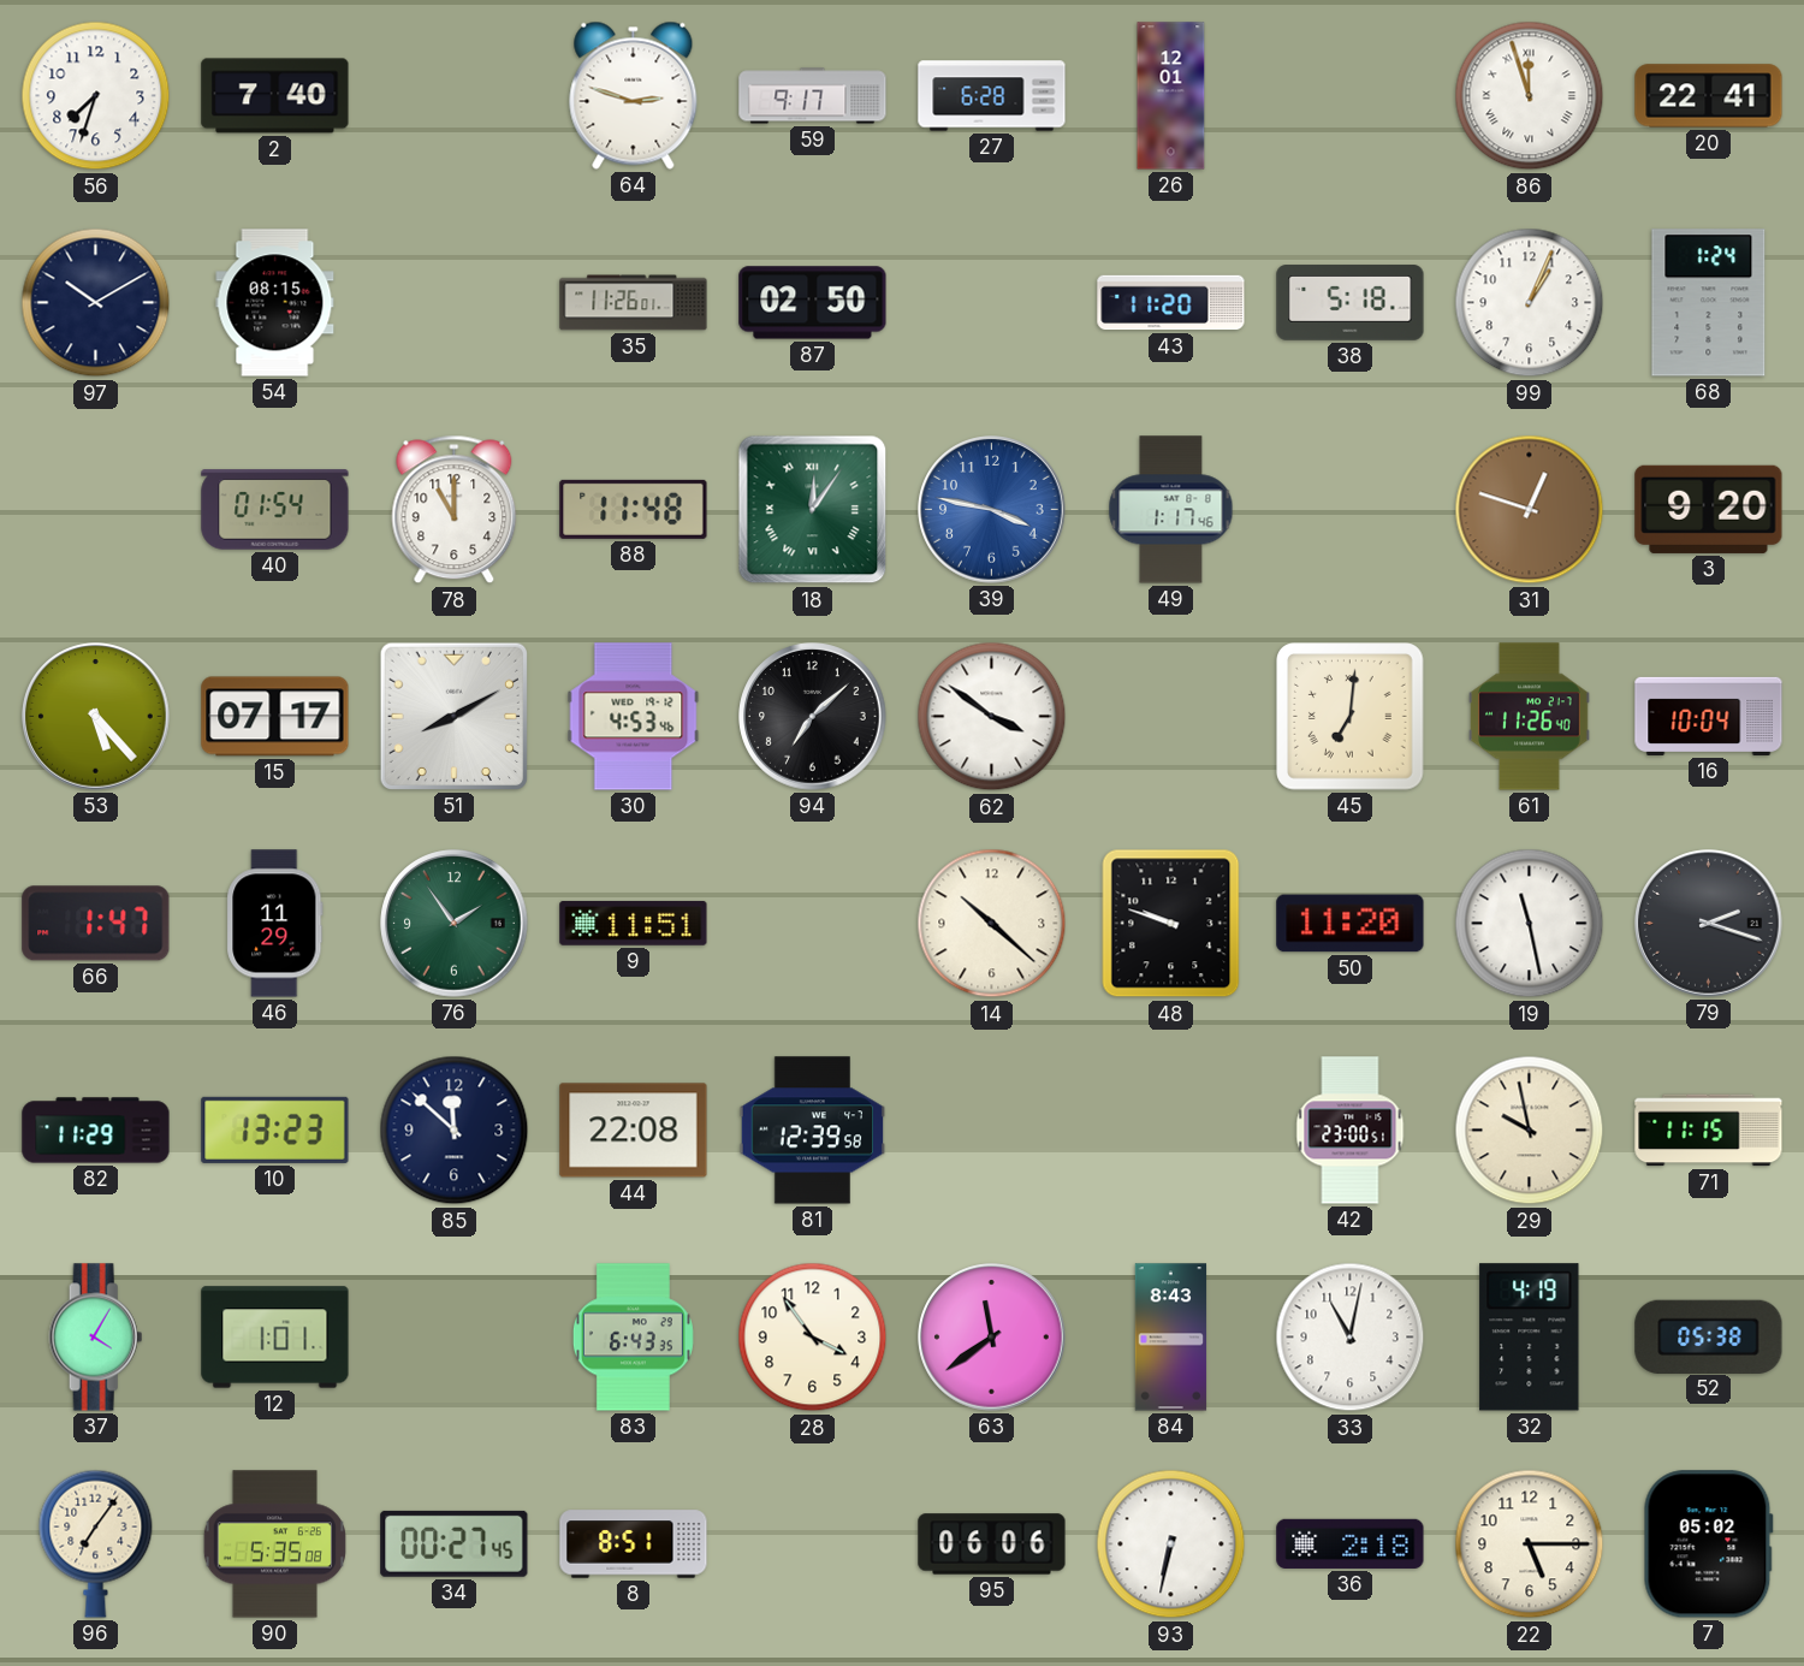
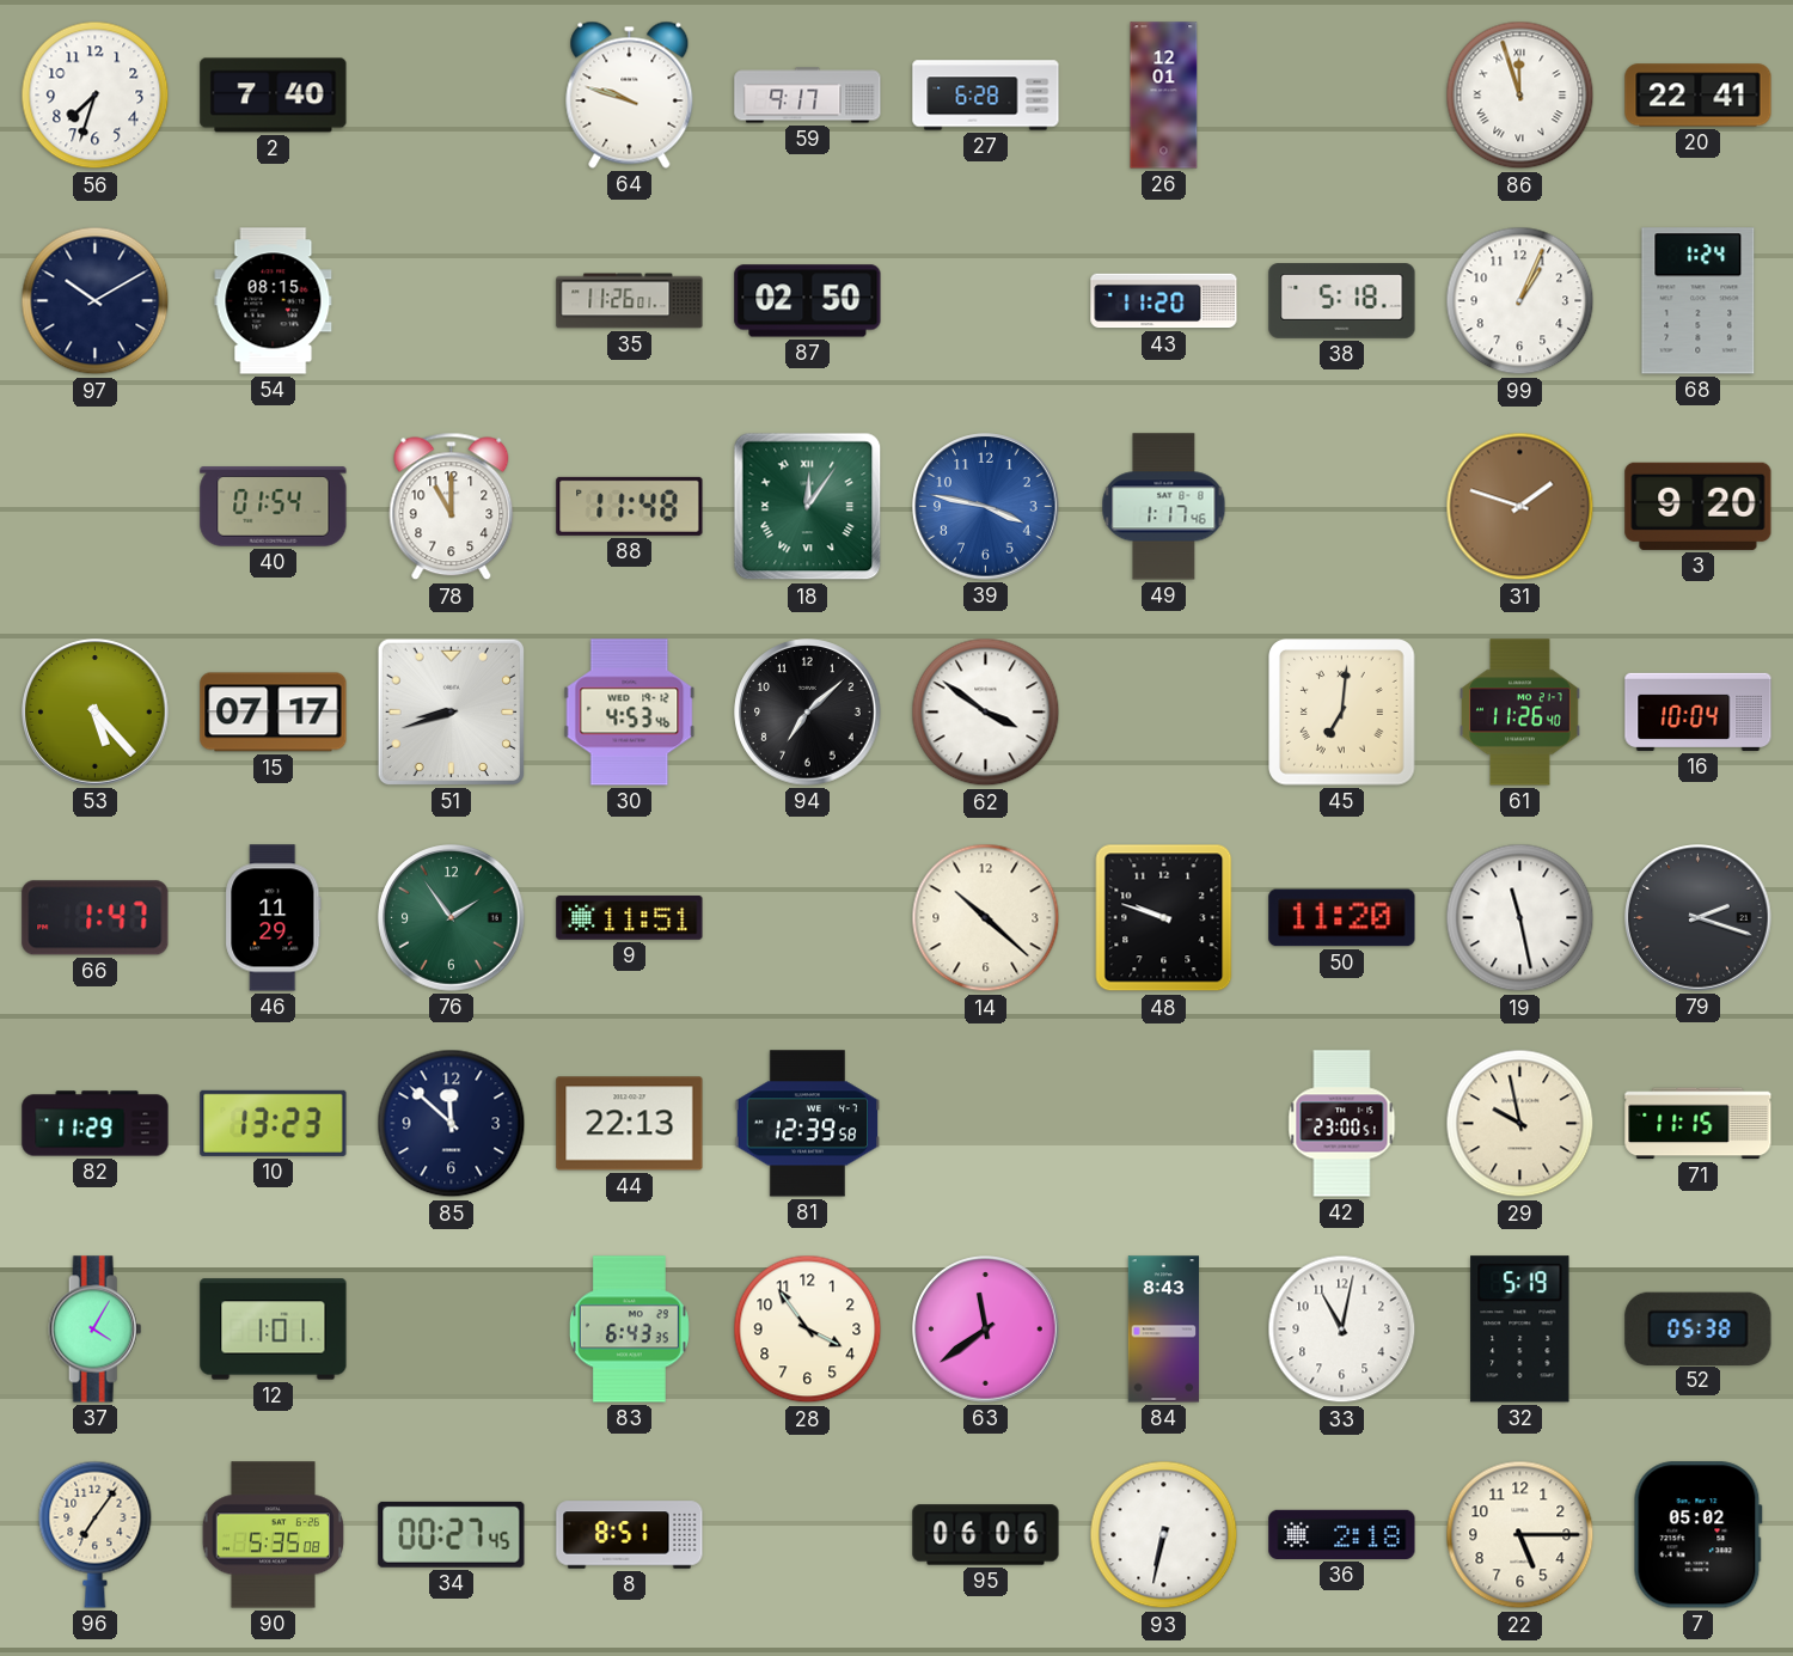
64: 2:48 -> 9:48 (630, 94)
31: 12:48 -> 1:48 (1520, 507)
51: 8:10 -> 8:42 (451, 711)
44: 22:08 -> 22:13 (630, 1124)
32: 4:19 -> 5:19 (1520, 1330)
